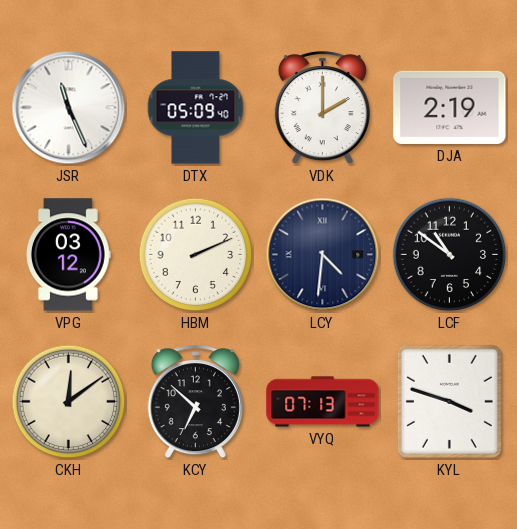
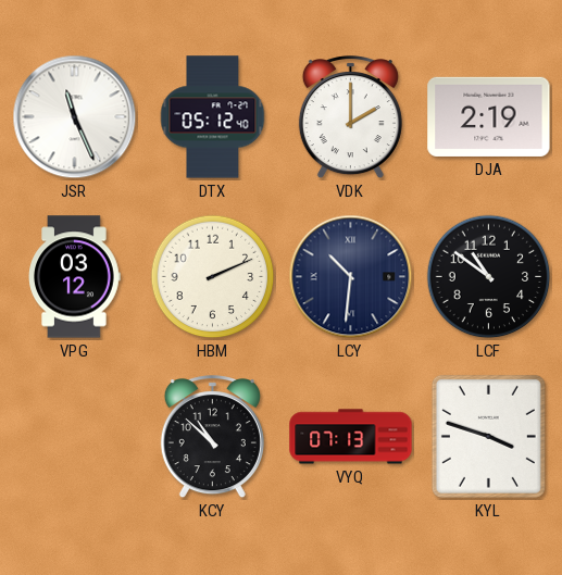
DTX: 05:09 -> 05:12 (213, 117)
LCY: 4:31 -> 10:31 (351, 277)
CKH: 12:09 -> none (69, 402)
KCY: 6:52 -> 10:52 (212, 437)
